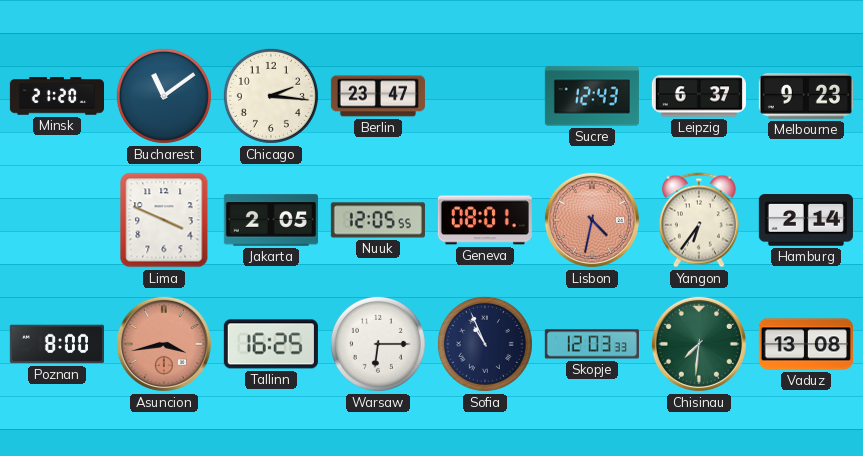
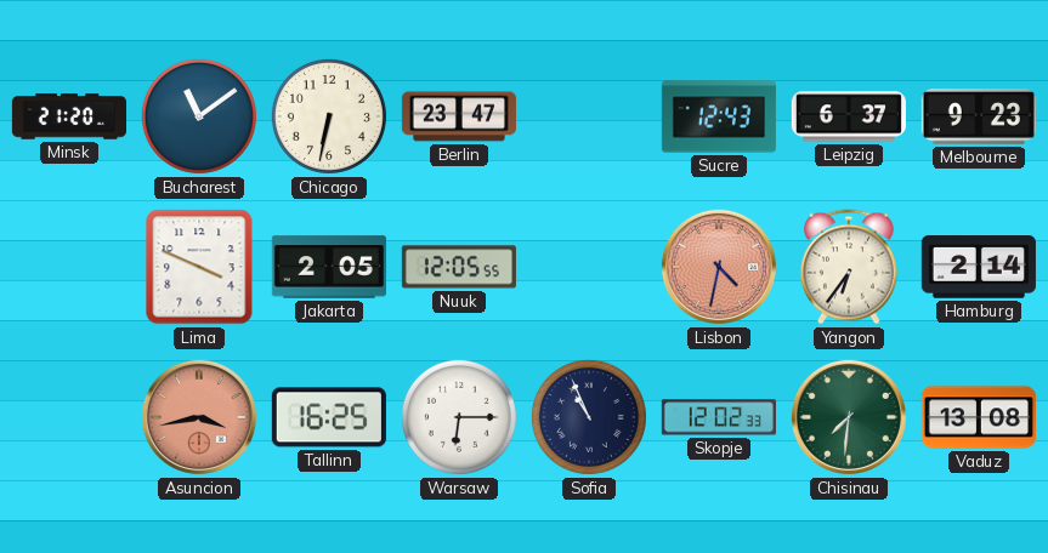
Chicago: 2:16 -> 6:32 (329, 116)
Geneva: 08:01 -> none (485, 220)
Poznan: 8:00 -> none (57, 344)
Skopje: 12:03 -> 12:02 (719, 417)
